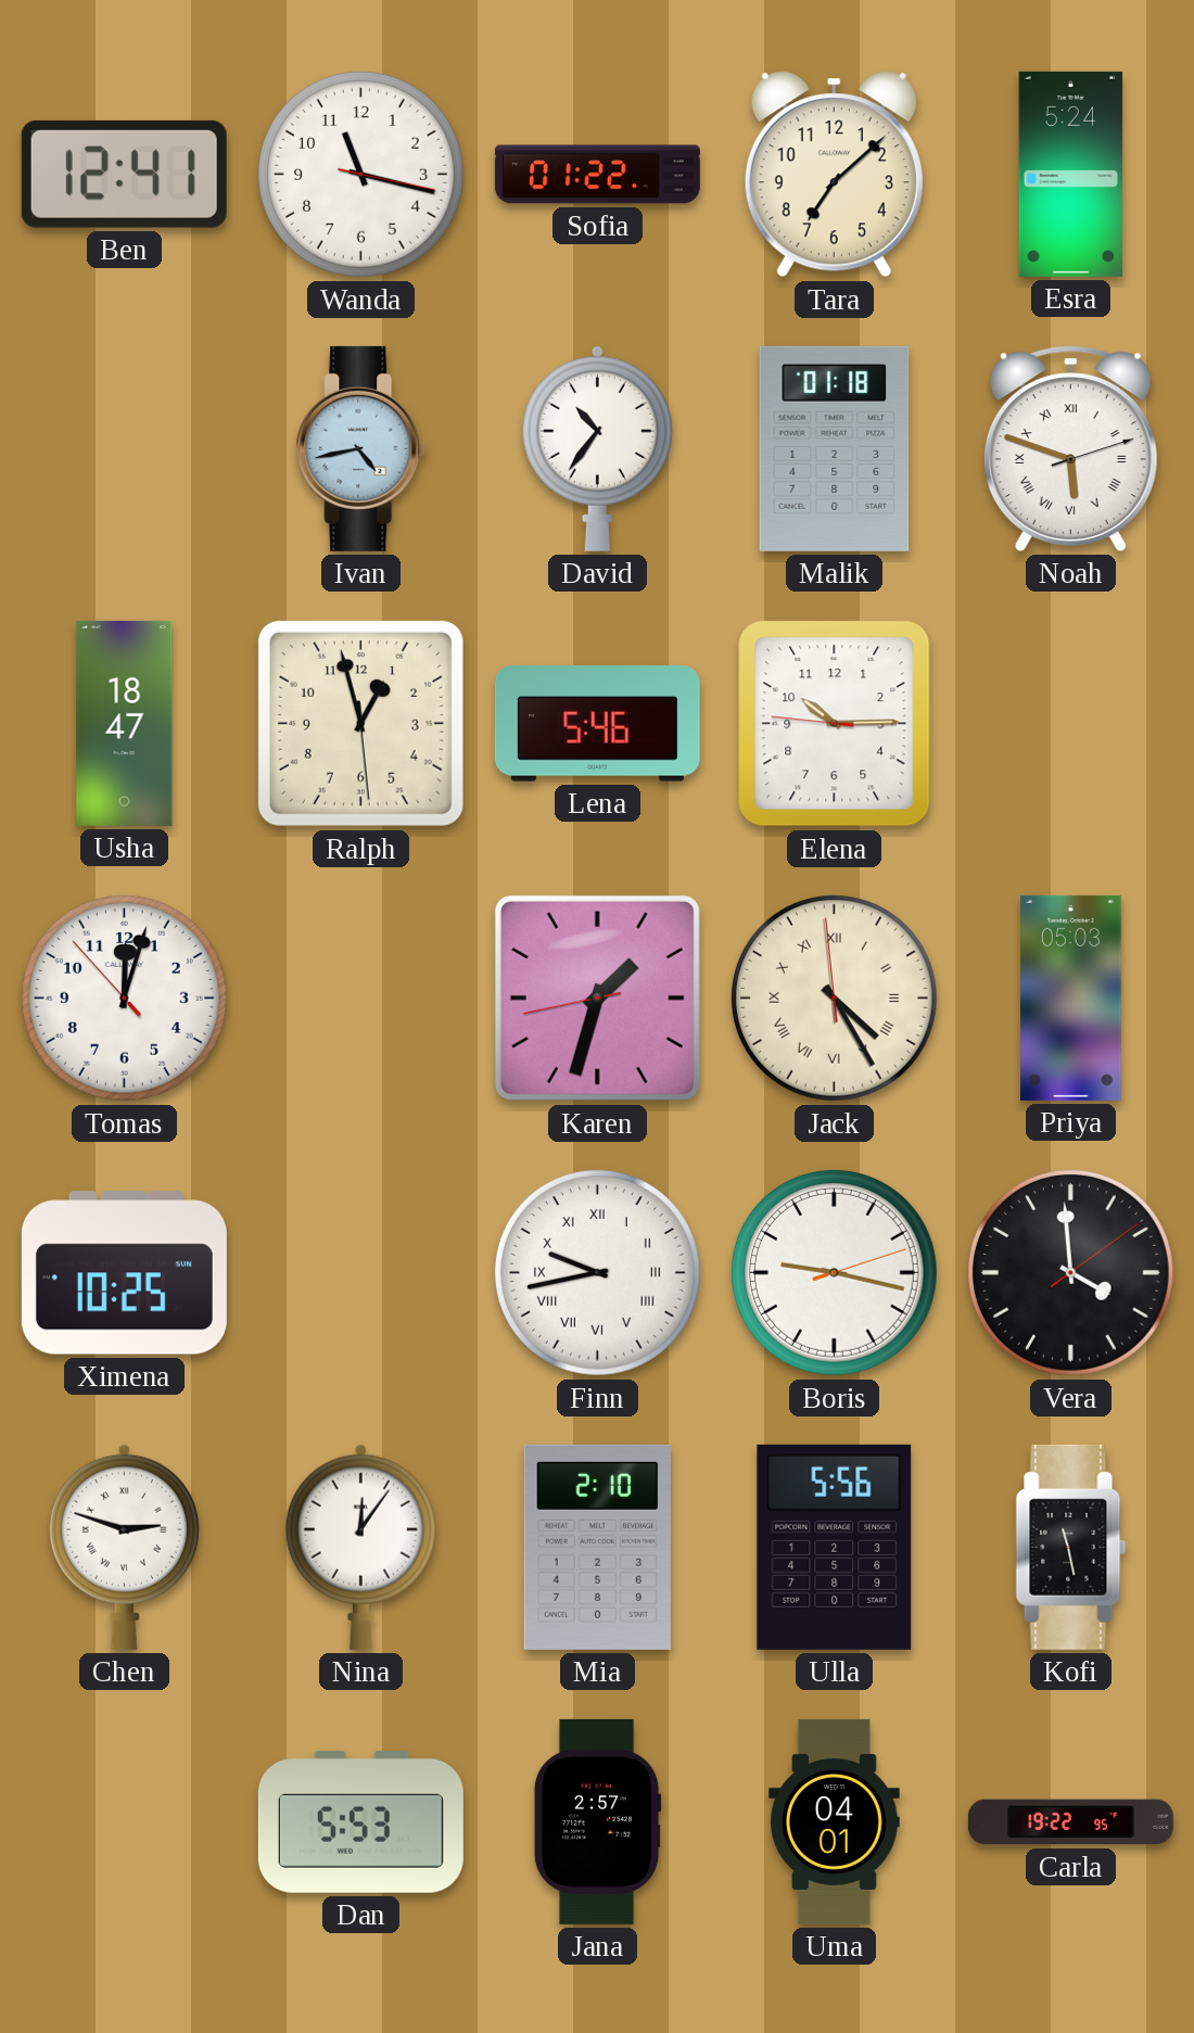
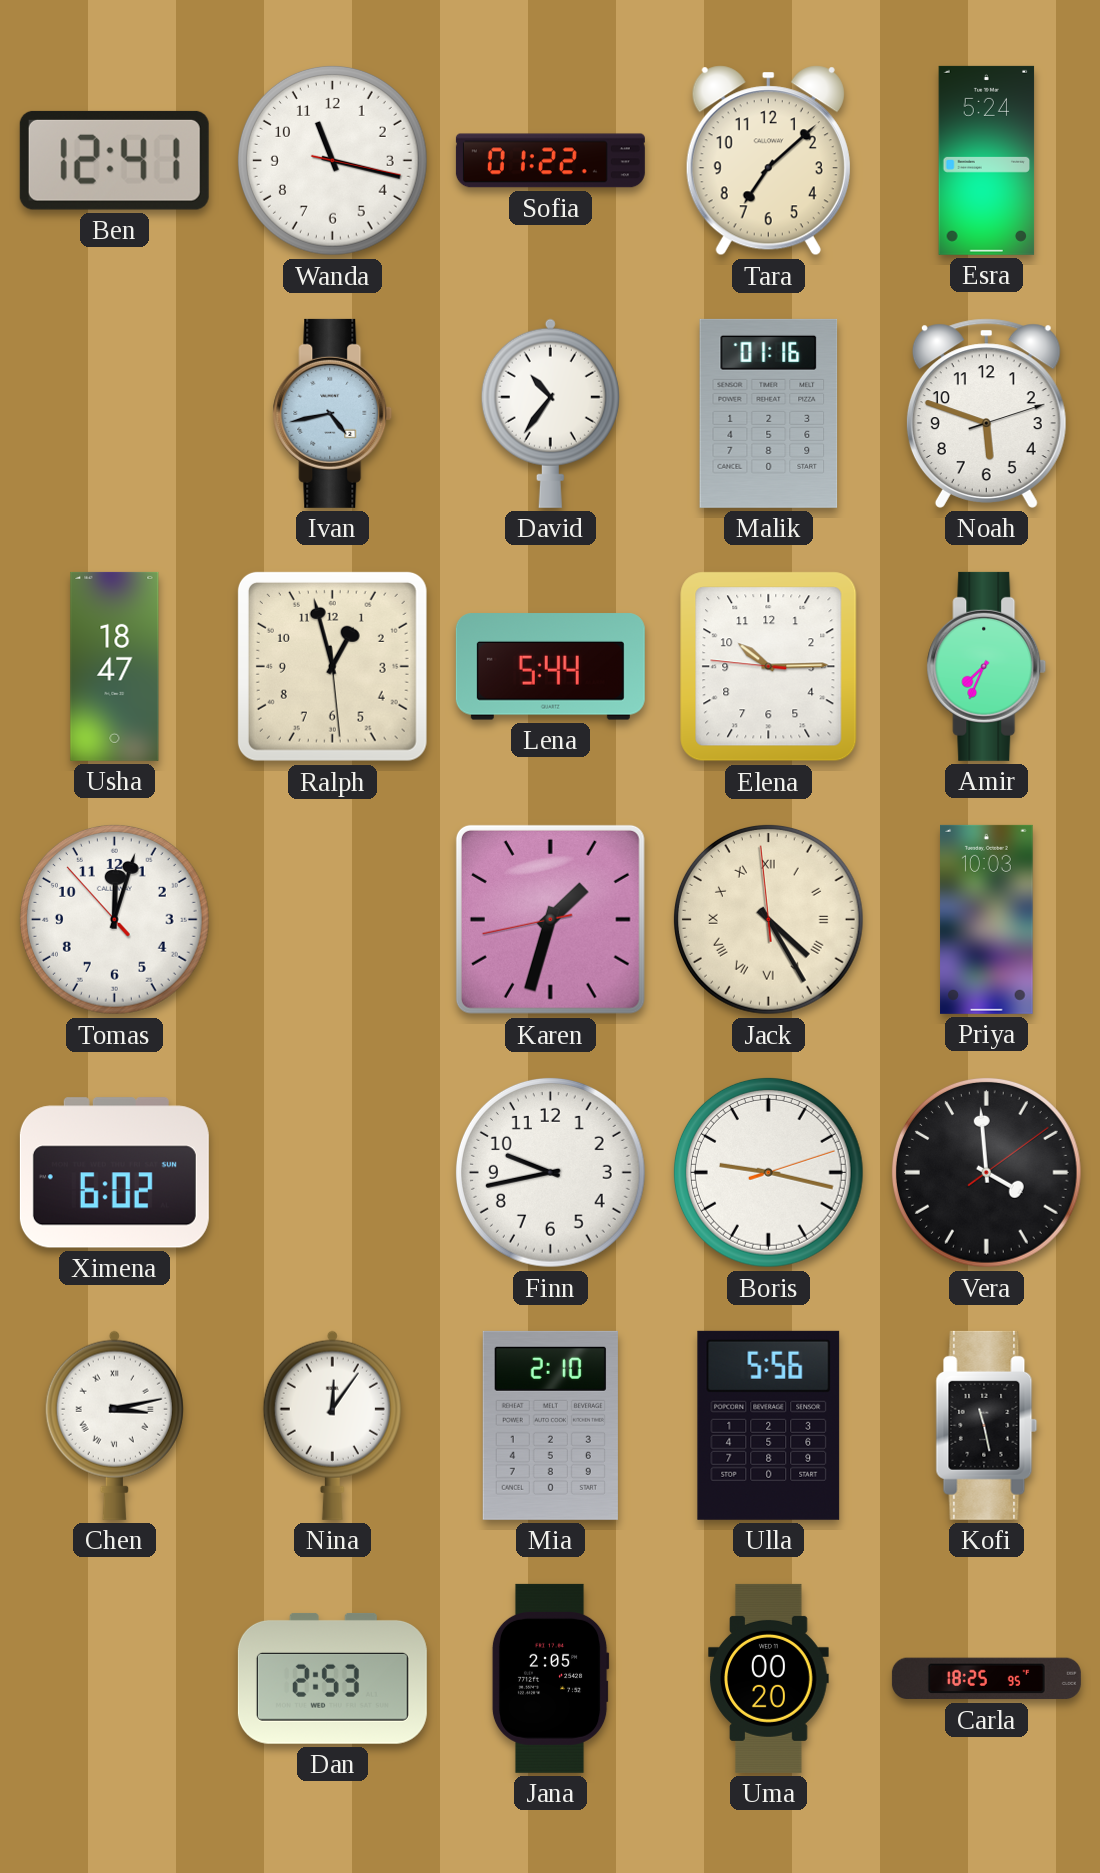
Malik: 01:18 -> 01:16 (769, 413)
Noah numerals: Roman -> Arabic (986, 413)
Lena: 5:46 -> 5:44 (550, 667)
Amir: none -> 7:34 (987, 666)
Priya: 05:03 -> 10:03 (987, 919)
Ximena: 10:25 -> 6:02 (114, 1173)
Finn numerals: Roman -> Arabic (550, 1172)
Chen: 2:48 -> 3:13 (114, 1425)
Dan: 5:53 -> 2:53 (332, 1678)
Jana: 2:57 -> 2:05 (550, 1678)
Uma: 04:01 -> 00:20 (769, 1678)
Carla: 19:22 -> 18:25 (986, 1679)
